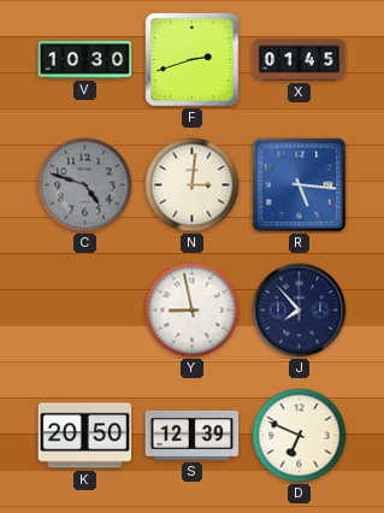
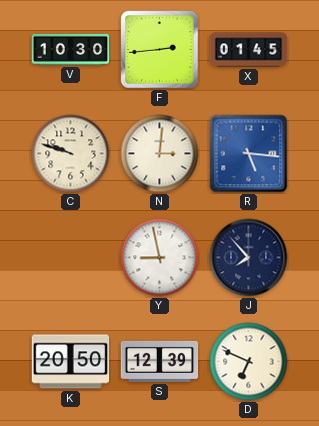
F: 2:42 -> 2:44 (160, 50)
C: 4:48 -> 9:48 (71, 154)
C dial: grey -> cream (71, 154)
